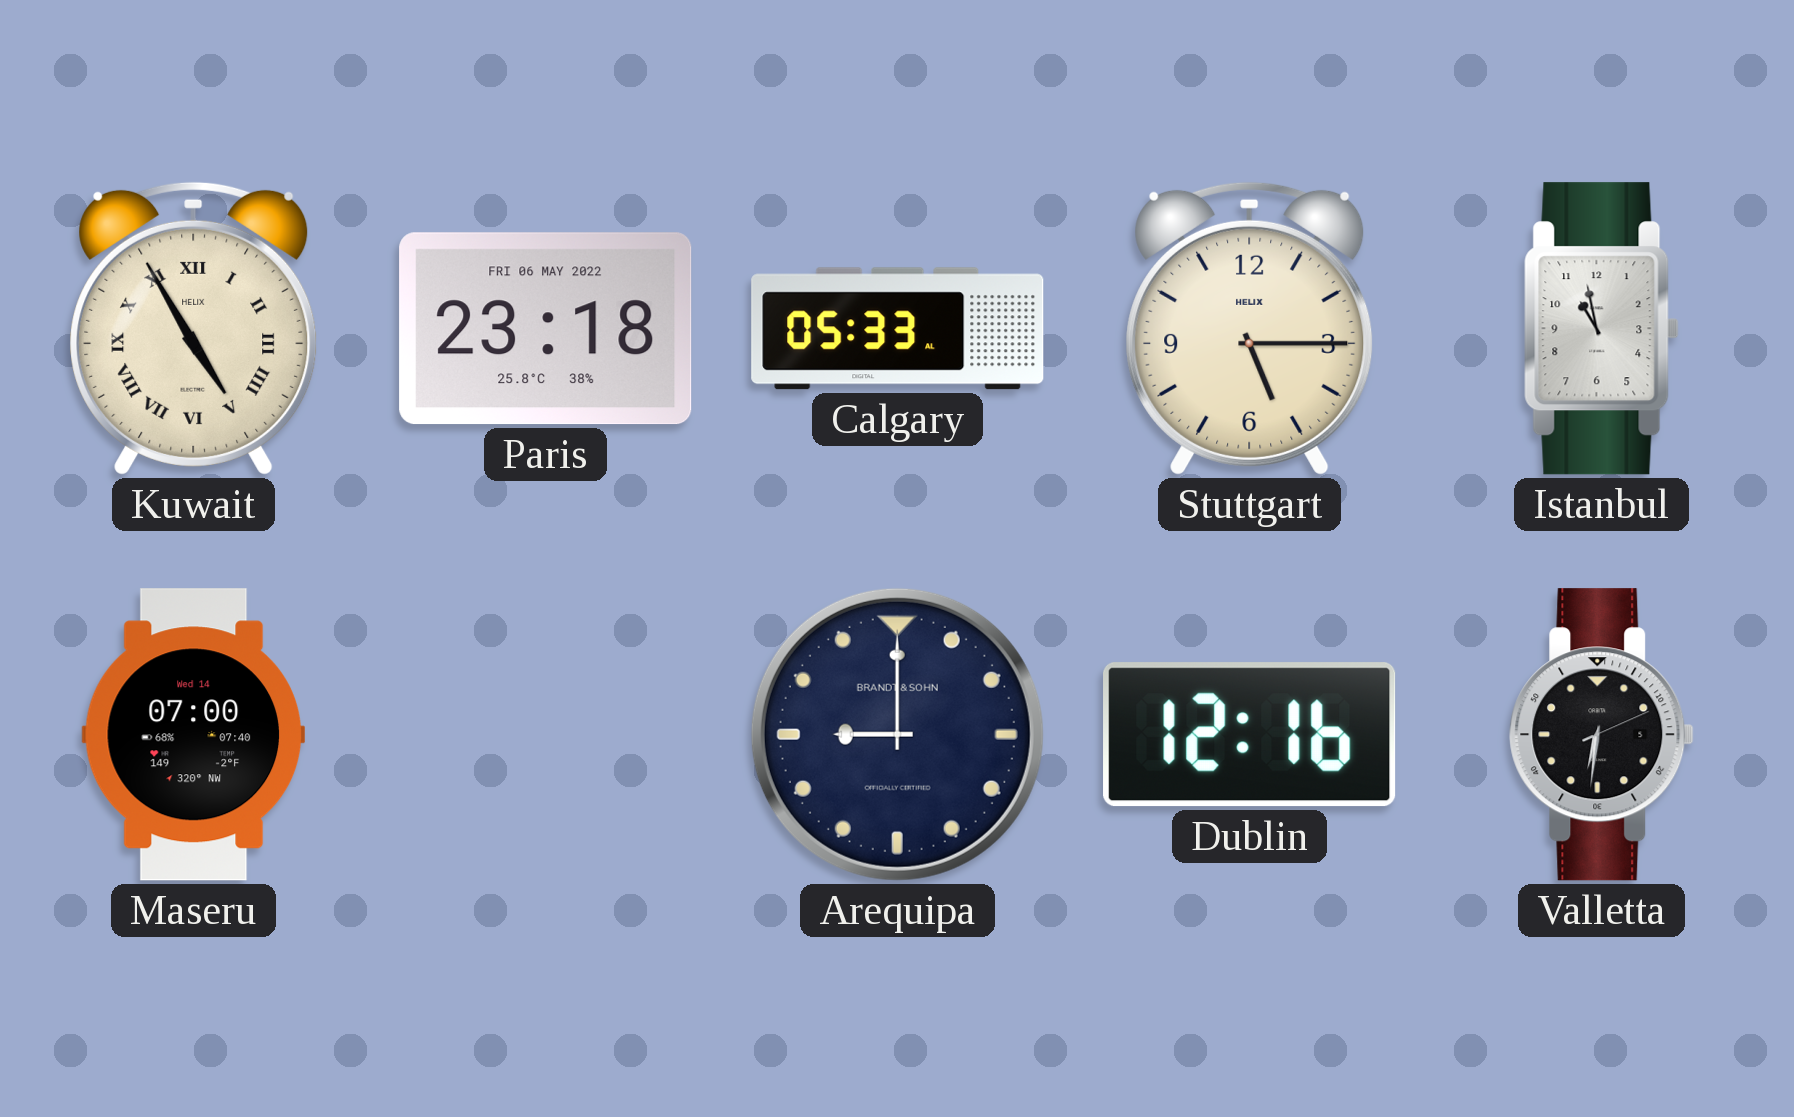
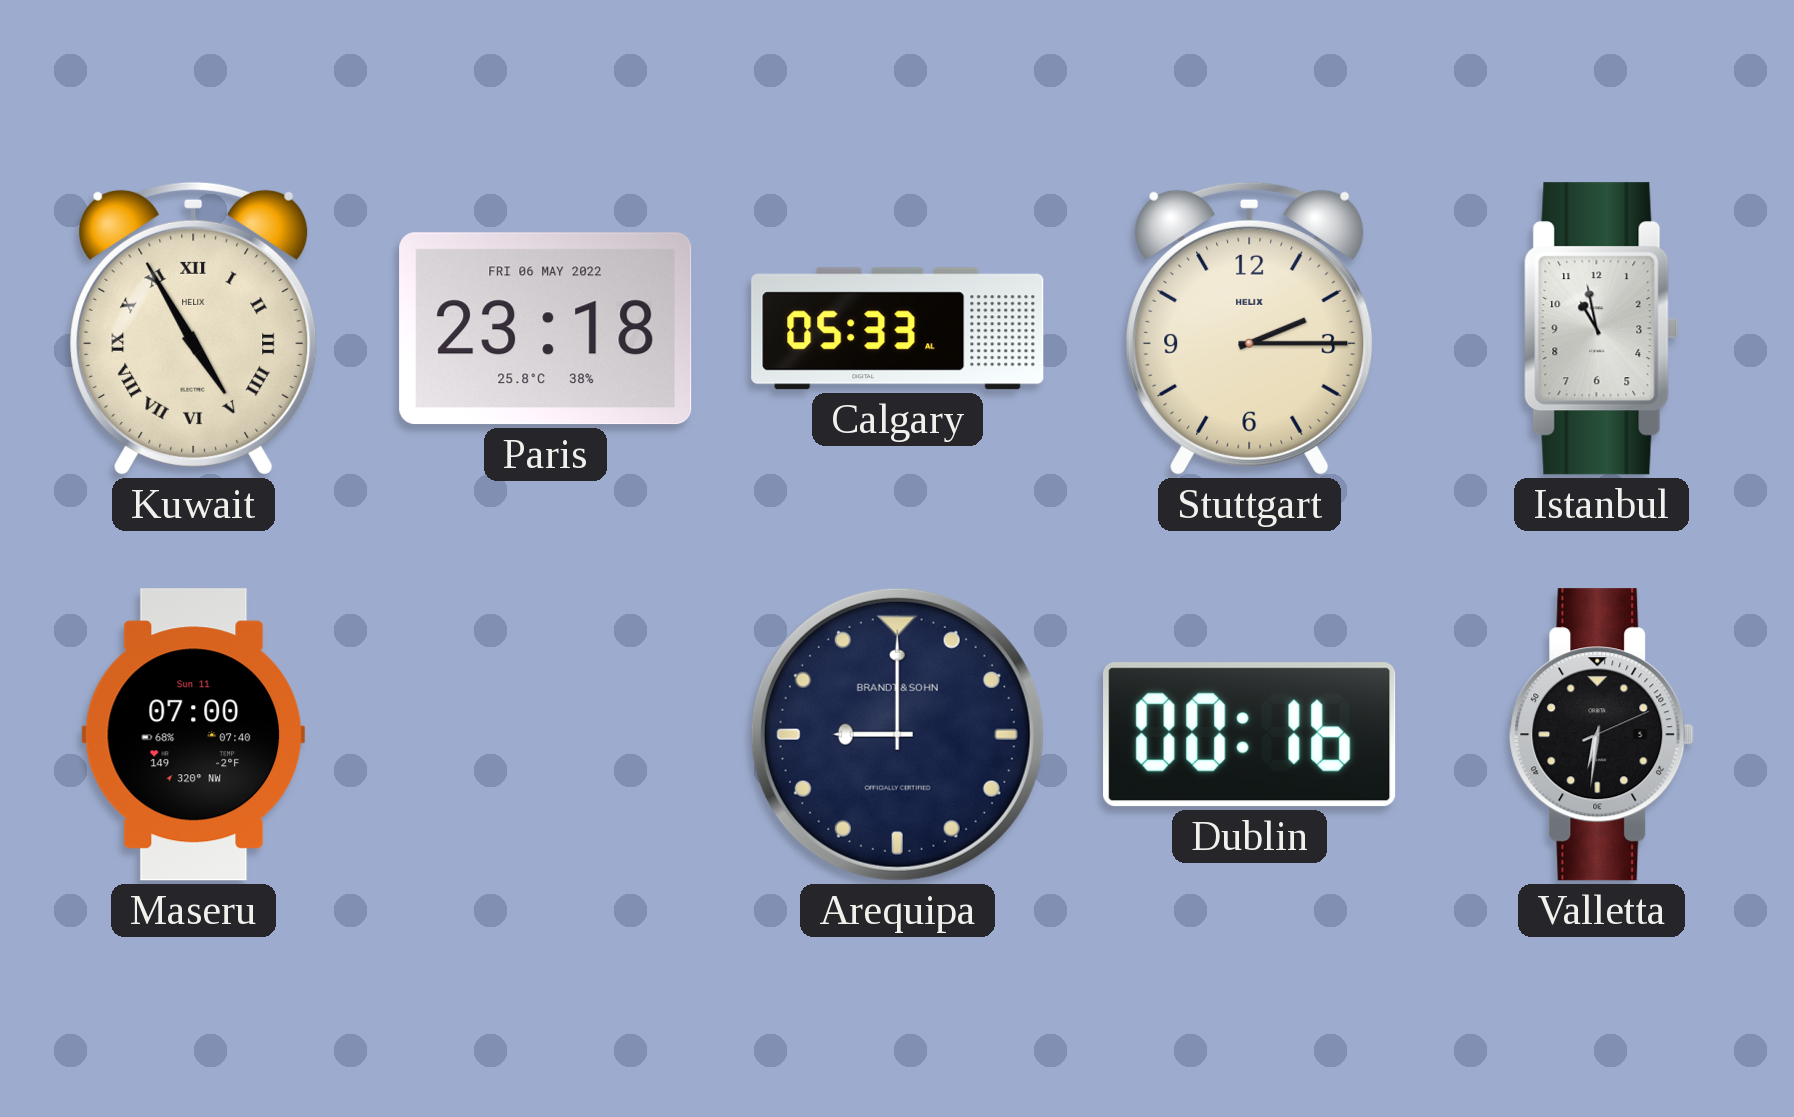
Stuttgart: 5:15 -> 2:15 (1250, 328)
Maseru date: Wed 14 -> Sun 11 (193, 735)
Dublin: 12:16 -> 00:16 (1250, 735)
